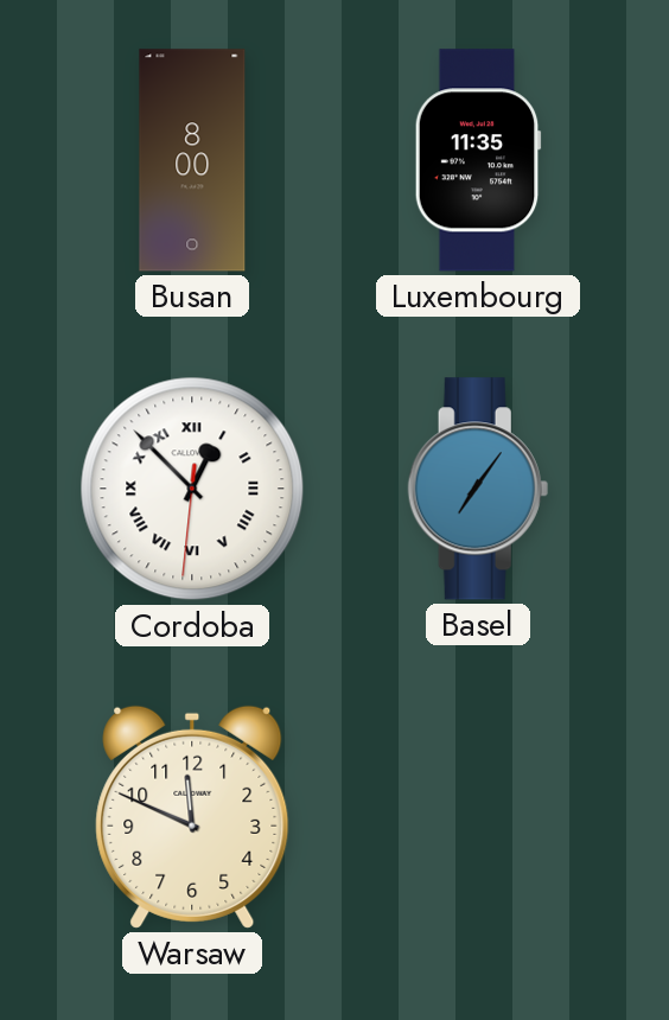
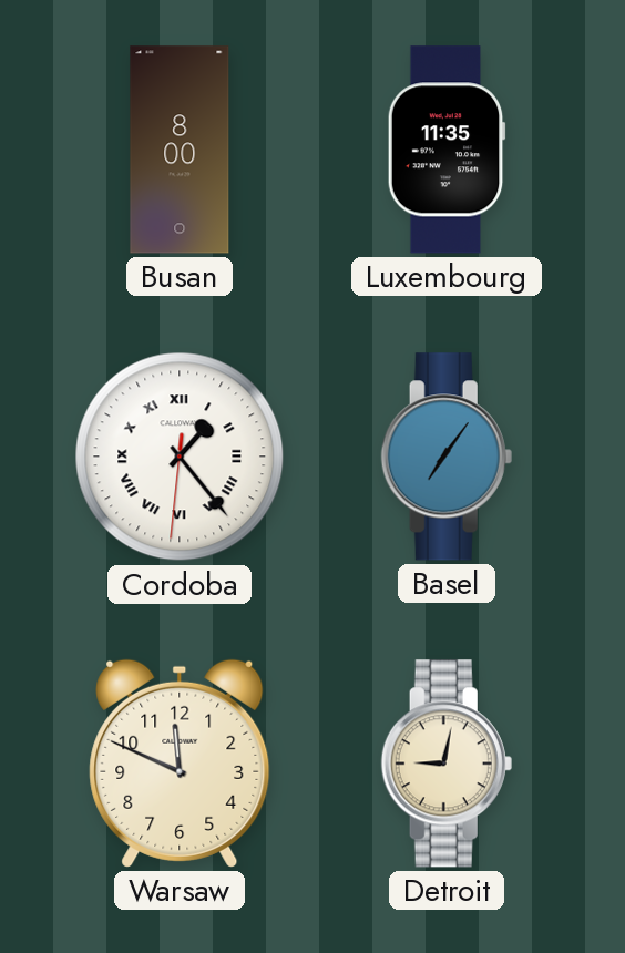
Cordoba: 12:52 -> 1:23 (180, 457)
Detroit: none -> 9:02 (447, 764)
